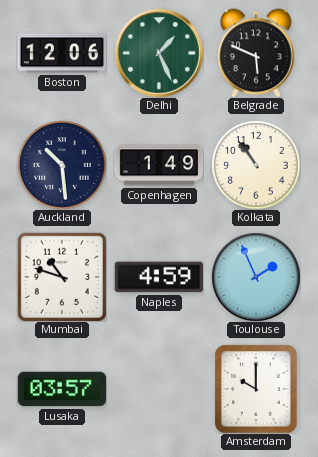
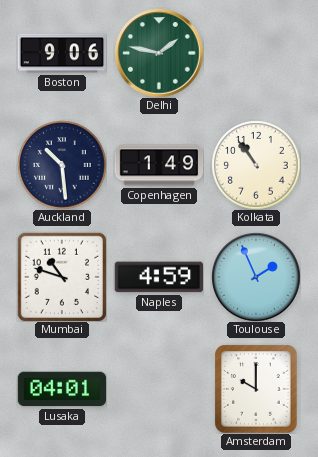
Boston: 12:06 -> 9:06 (62, 53)
Delhi: 1:26 -> 1:47 (159, 53)
Belgrade: 5:49 -> none (256, 53)
Lusaka: 03:57 -> 04:01 (62, 389)
